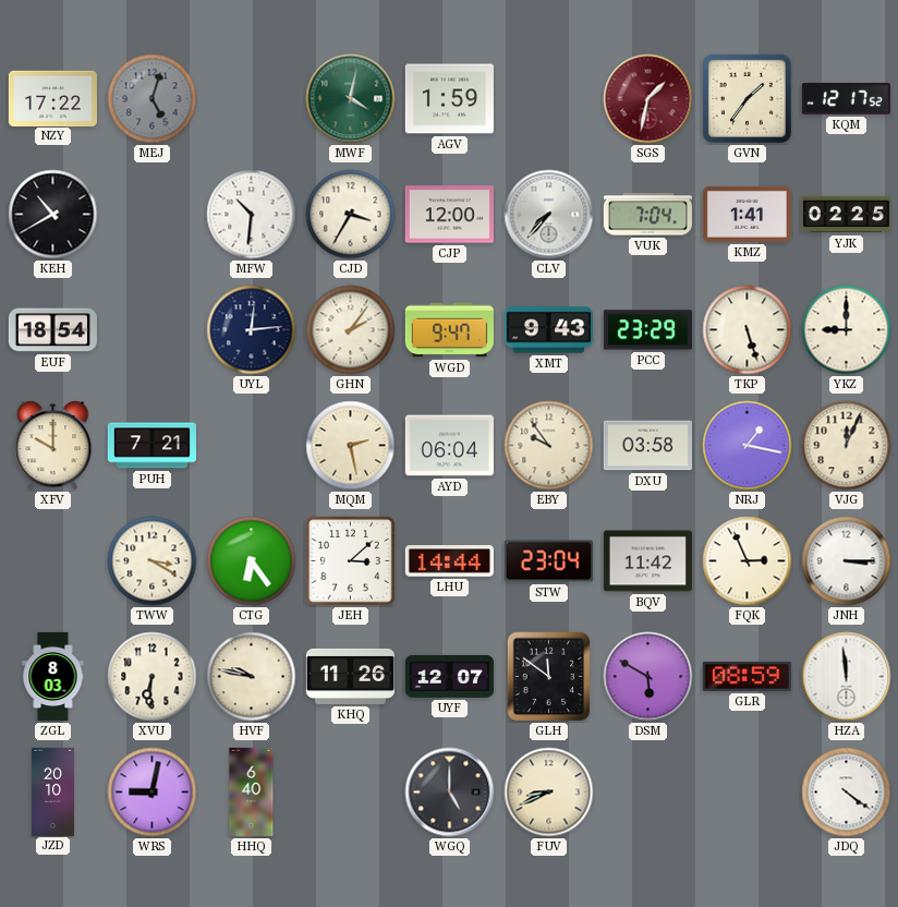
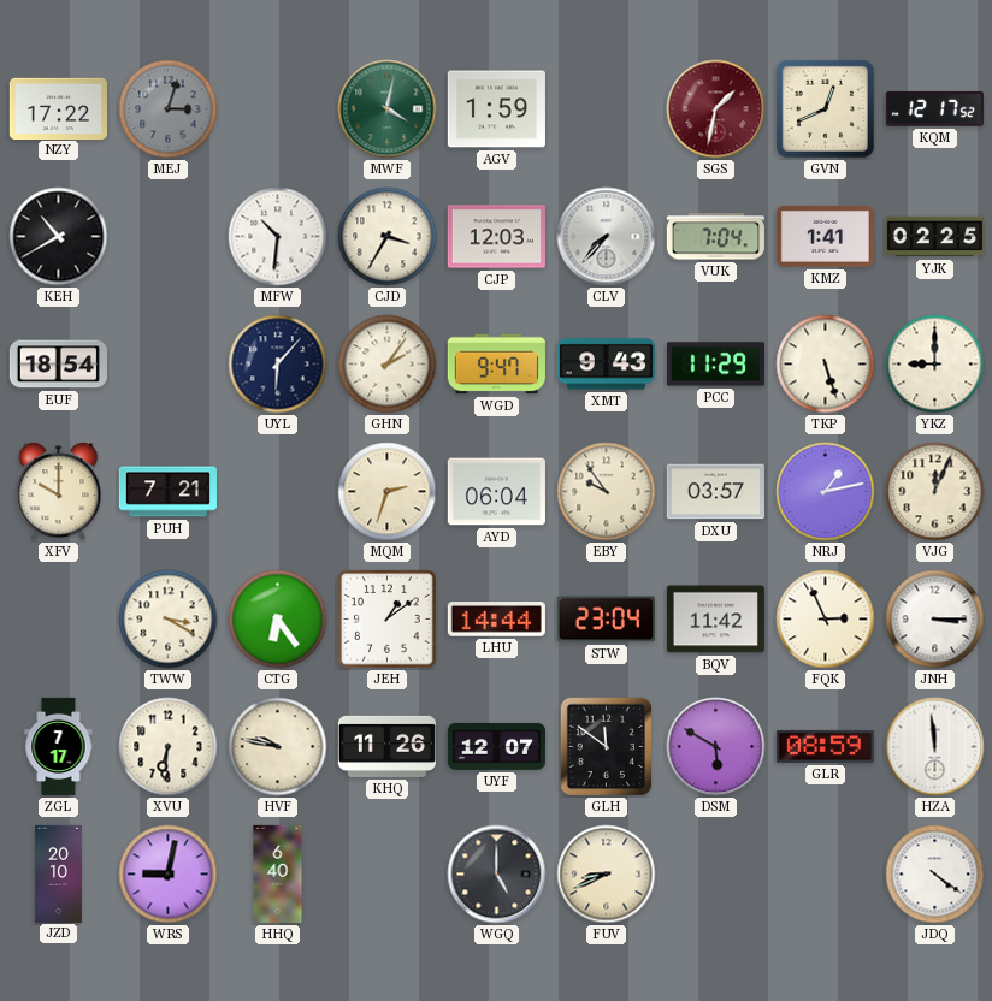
MEJ: 5:03 -> 3:03 (169, 109)
GVN: 1:36 -> 12:41 (825, 108)
CJP: 12:00 -> 12:03 (496, 237)
UYL: 12:14 -> 6:07 (278, 365)
PCC: 23:29 -> 11:29 (715, 365)
MQM: 2:28 -> 2:33 (388, 492)
DXU: 03:58 -> 03:57 (715, 492)
NRJ: 1:17 -> 1:13 (826, 492)
JEH: 3:08 -> 1:09 (388, 620)
ZGL: 8:03 -> 7:17 (59, 746)
